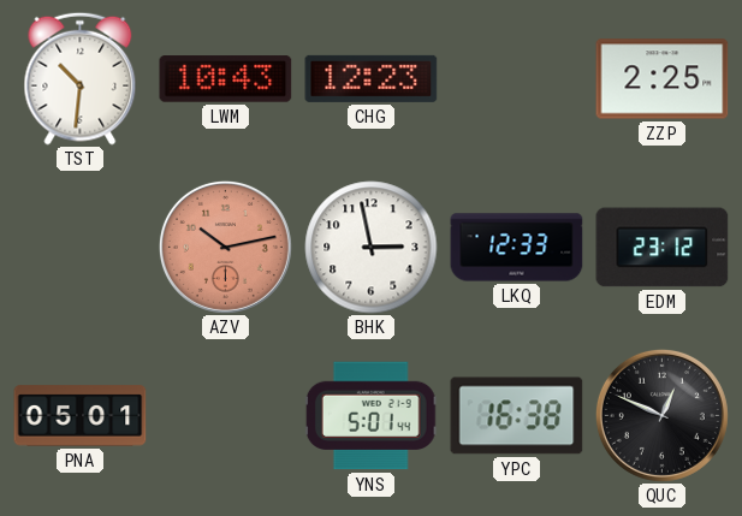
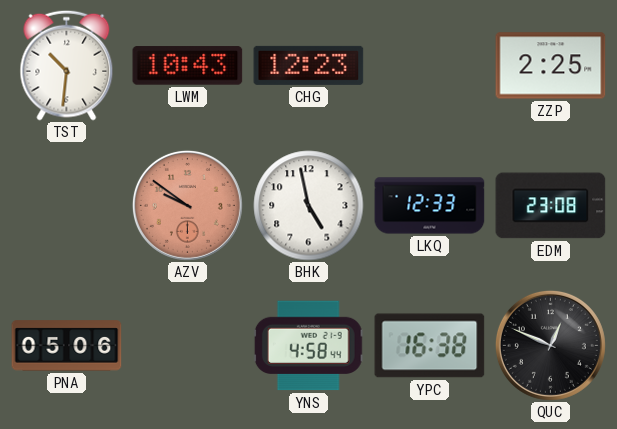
AZV: 10:13 -> 9:51 (187, 205)
BHK: 2:58 -> 4:58 (309, 206)
EDM: 23:12 -> 23:08 (551, 206)
PNA: 05:01 -> 05:06 (67, 346)
YNS: 5:01 -> 4:58 (308, 346)
